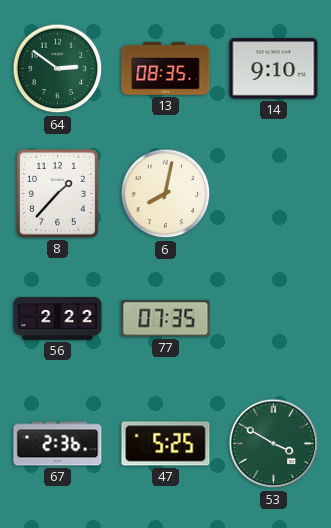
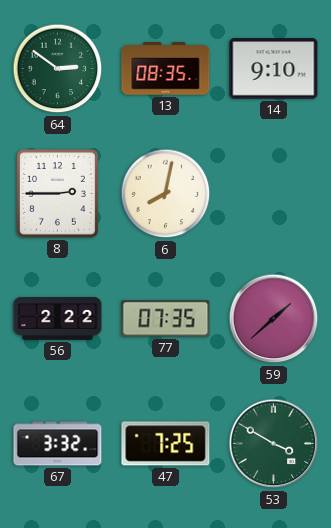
8: 1:37 -> 2:45 (57, 193)
59: none -> 1:38 (274, 319)
67: 2:36 -> 3:32 (58, 444)
47: 5:25 -> 7:25 (166, 444)
